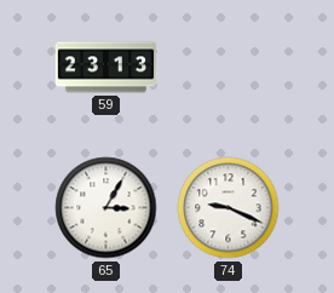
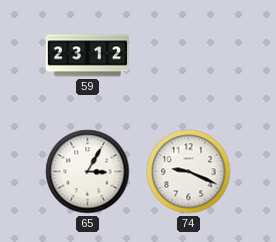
59: 23:13 -> 23:12 (87, 56)
